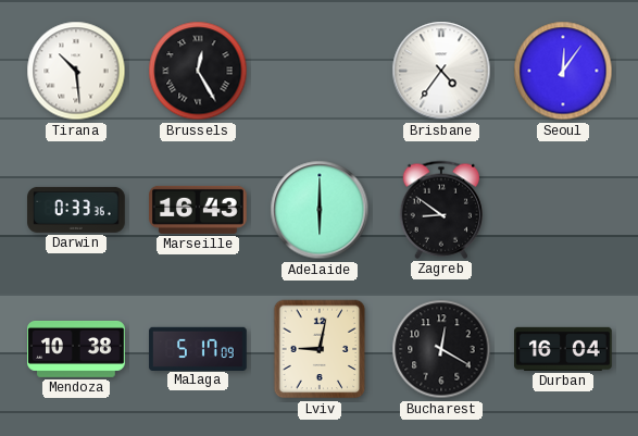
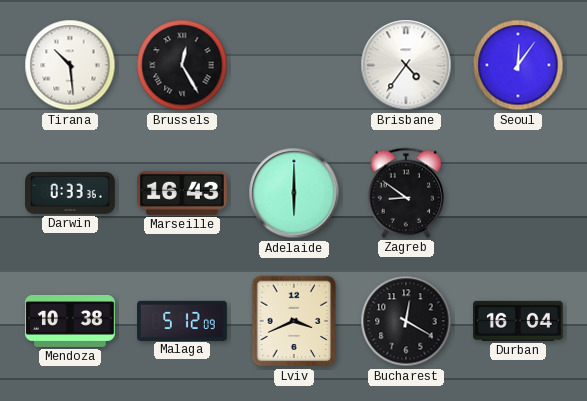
Malaga: 5:17 -> 5:12 (182, 320)
Lviv: 9:02 -> 3:41 (294, 321)
